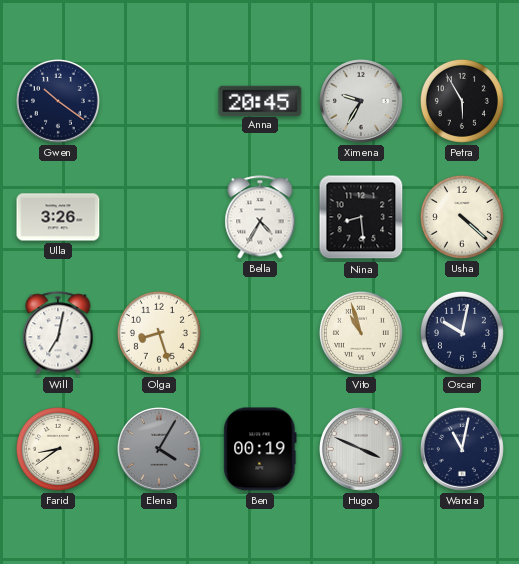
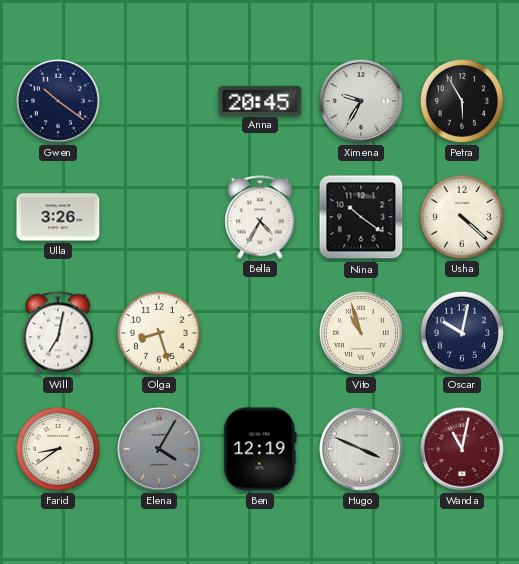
Nina: 8:29 -> 10:21 (361, 217)
Ben: 00:19 -> 12:19 (260, 449)
Wanda dial: navy -> burgundy (463, 450)
